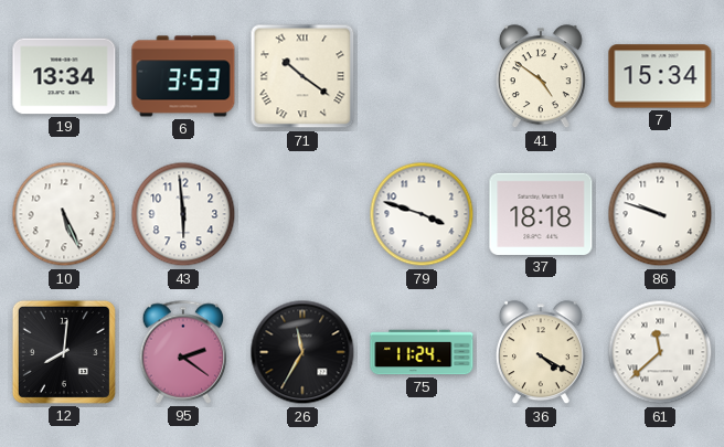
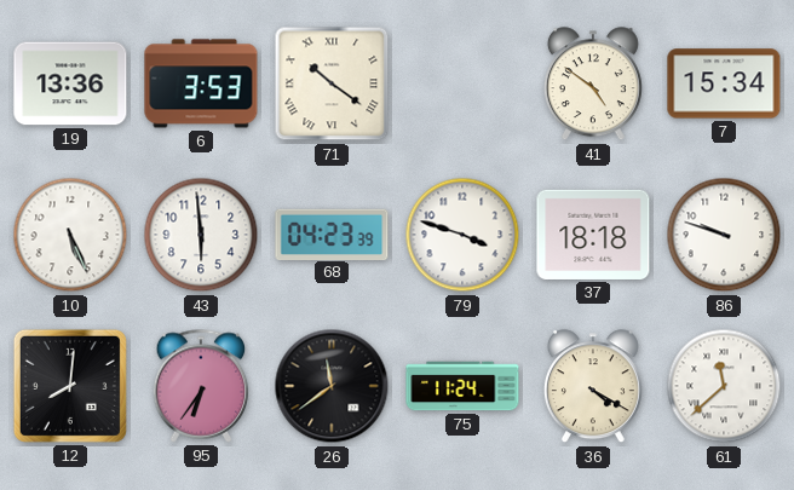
19: 13:34 -> 13:36 (70, 83)
68: none -> 04:23 (332, 234)
95: 2:21 -> 6:36 (201, 386)
26: 11:35 -> 11:39 (332, 386)
